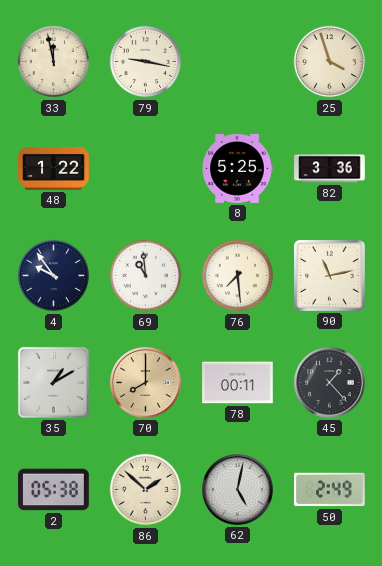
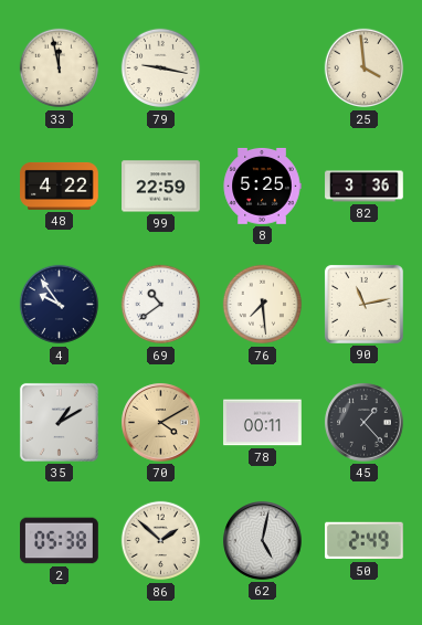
25: 3:57 -> 3:59 (365, 68)
48: 1:22 -> 4:22 (60, 186)
99: none -> 22:59 (161, 187)
69: 10:59 -> 10:39 (161, 305)
70: 8:00 -> 4:10 (161, 423)
